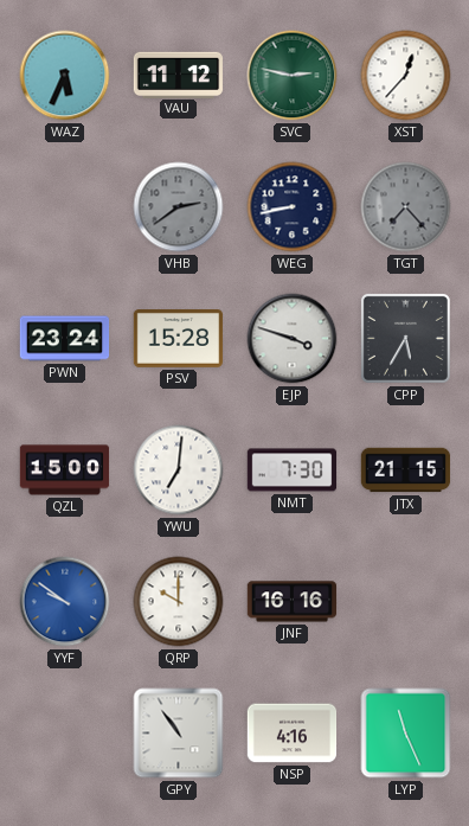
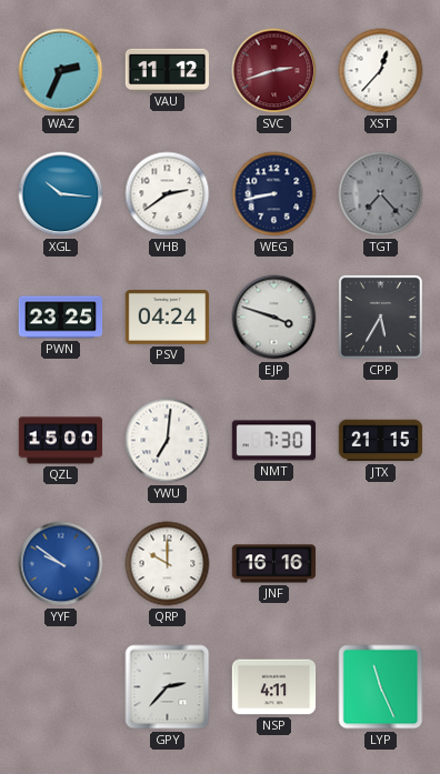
WAZ: 5:34 -> 2:34 (61, 71)
SVC: 2:47 -> 2:42 (274, 71)
SVC dial: green -> burgundy (274, 71)
XGL: none -> 10:16 (61, 194)
VHB dial: grey -> white (168, 194)
PWN: 23:24 -> 23:25 (61, 318)
PSV: 15:28 -> 04:24 (168, 318)
GPY: 10:54 -> 2:37 (168, 687)
NSP: 4:16 -> 4:11 (274, 687)
